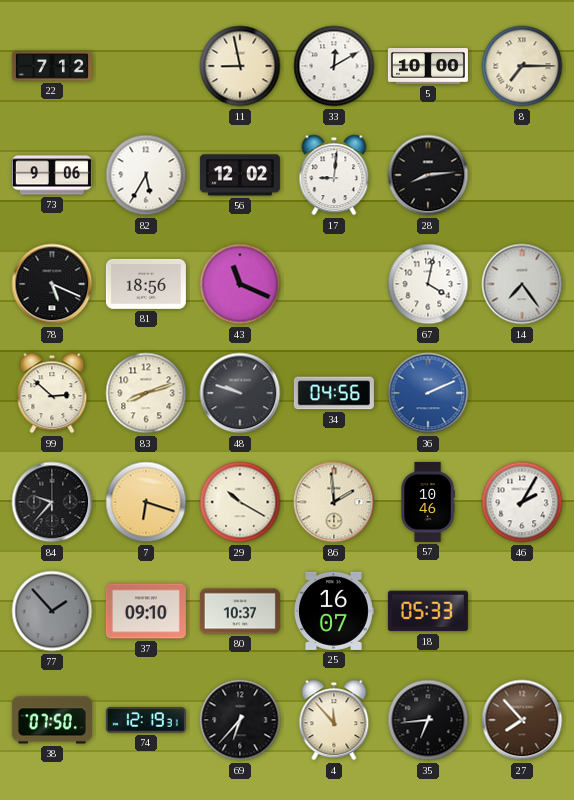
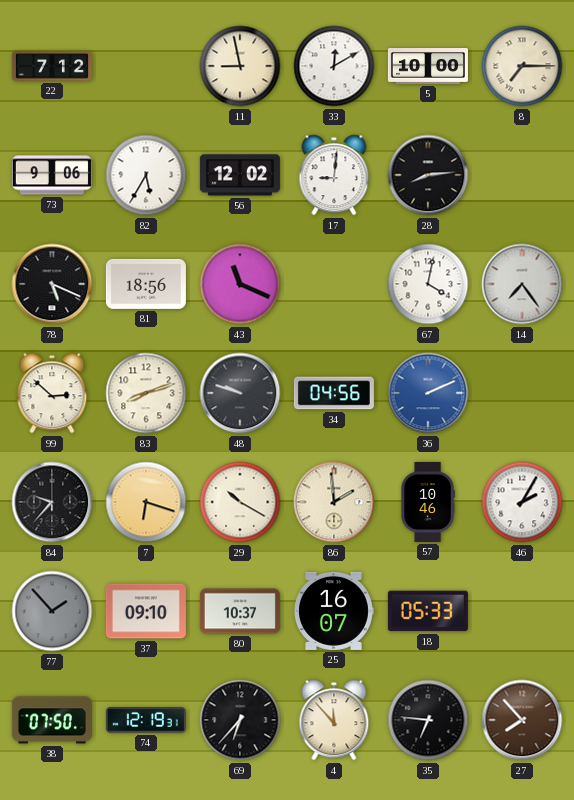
35: 6:44 -> 6:46 (428, 720)
